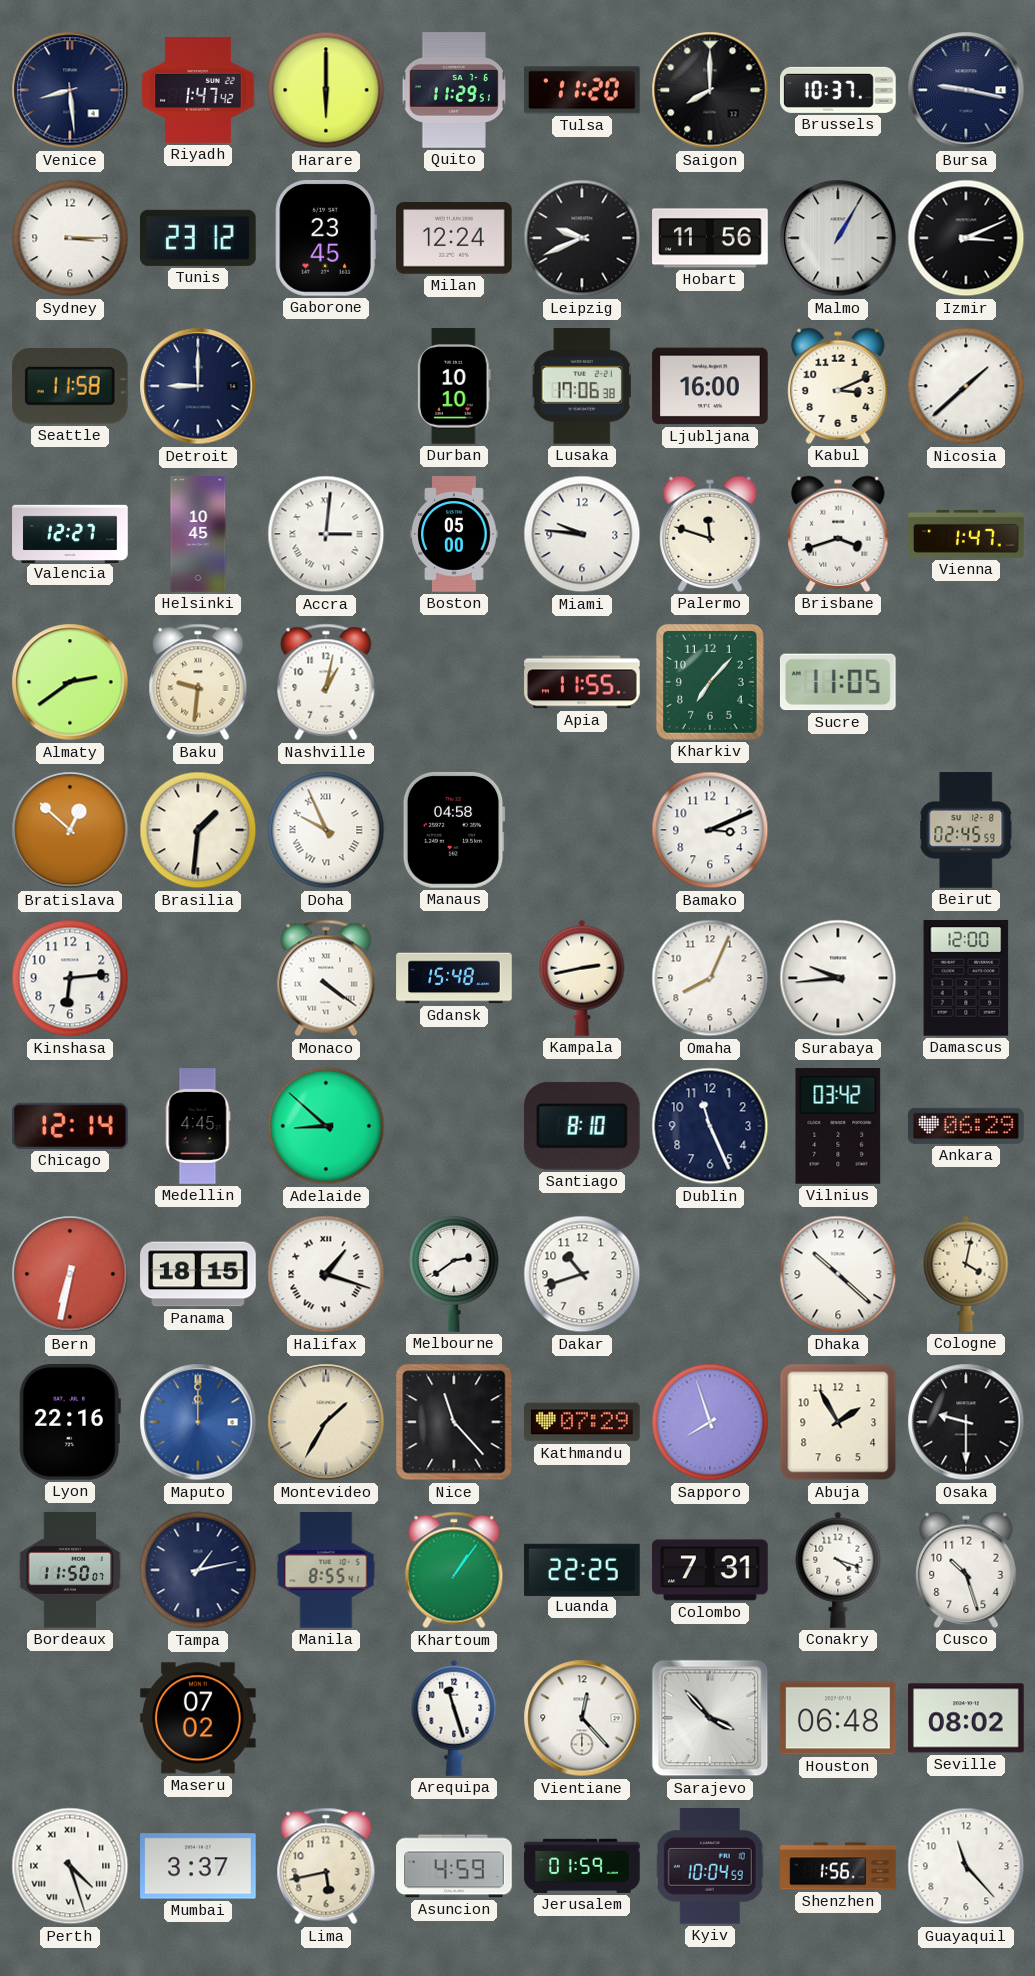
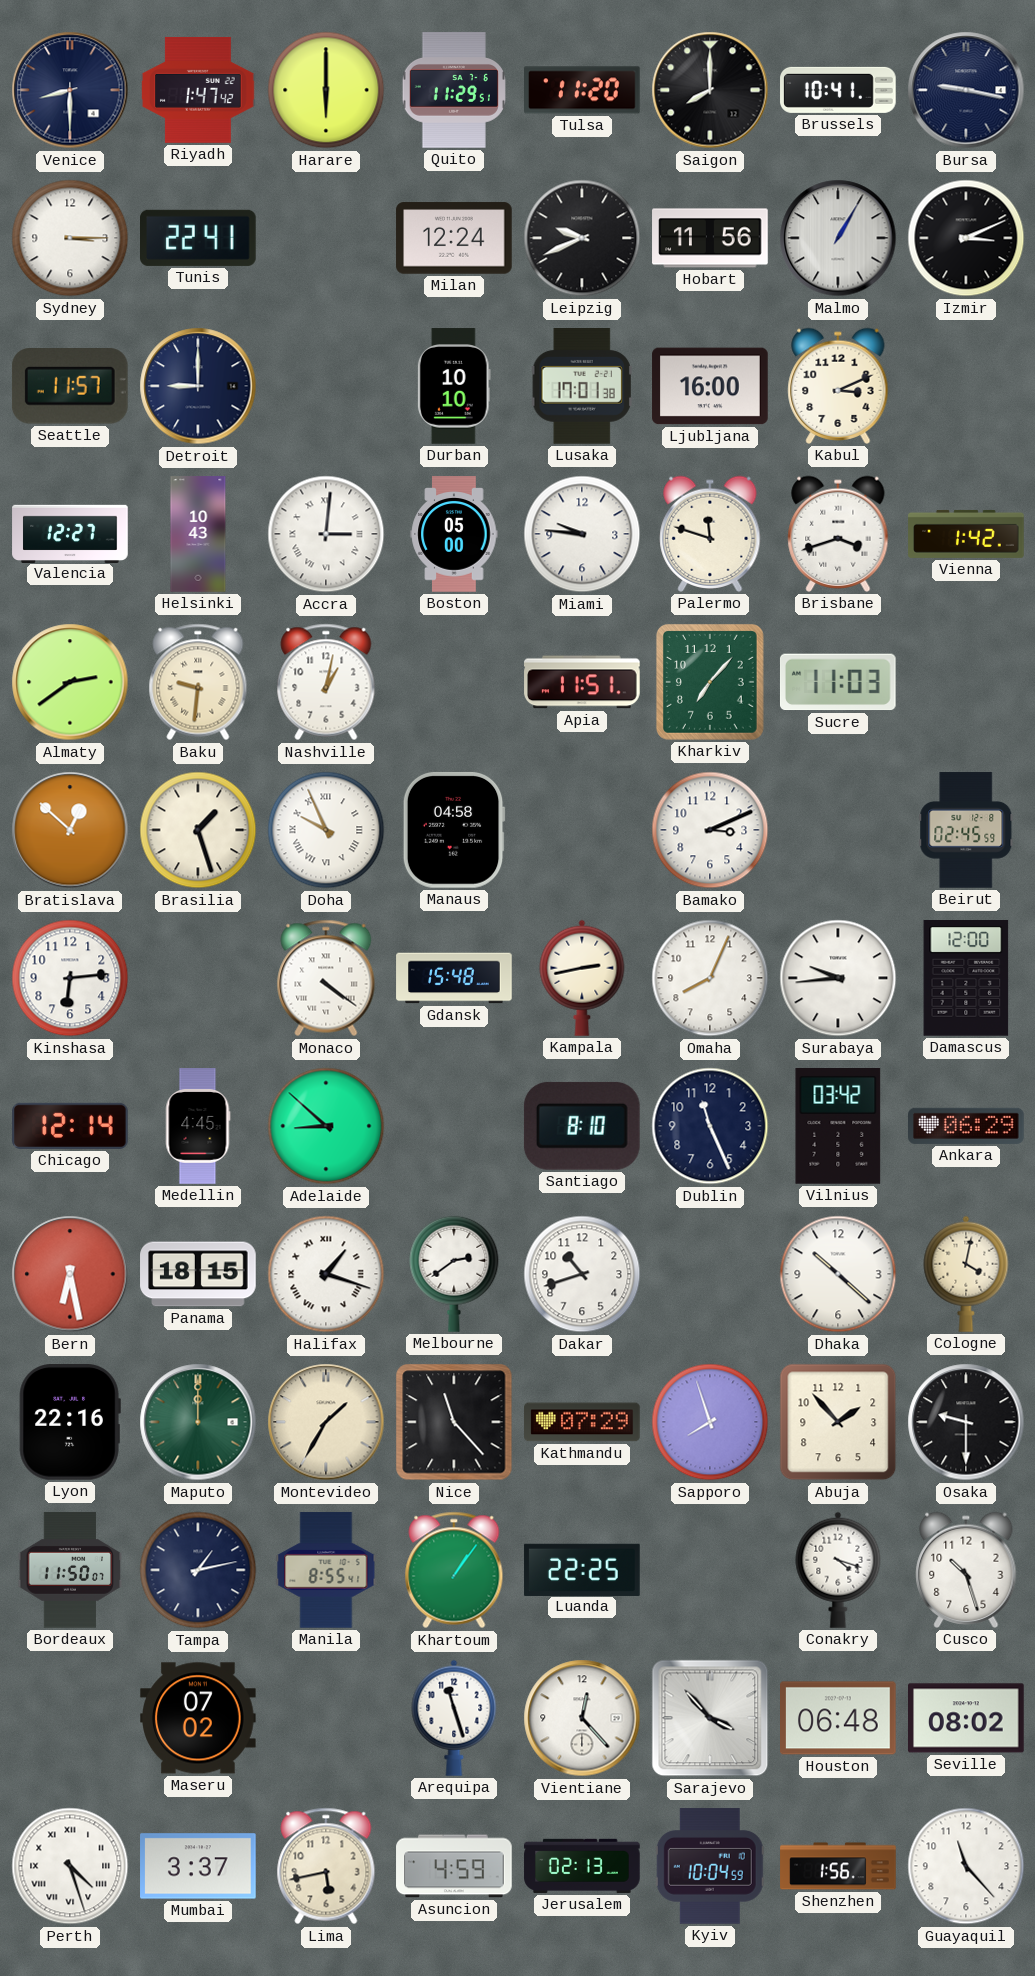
Venice: 8:29 -> 8:30 (70, 90)
Brussels: 10:37 -> 10:41 (838, 90)
Tunis: 23:12 -> 22:41 (199, 238)
Gaborone: 23:45 -> none (326, 239)
Seattle: 11:58 -> 11:57 (70, 386)
Lusaka: 17:06 -> 17:01 (582, 387)
Nicosia: 1:38 -> none (966, 386)
Helsinki: 10:45 -> 10:43 (198, 534)
Vienna: 1:47 -> 1:42 (966, 534)
Apia: 11:55 -> 11:51 (582, 682)
Sucre: 11:05 -> 11:03 (838, 682)
Brasilia: 1:31 -> 1:27 (198, 830)
Bern: 6:32 -> 6:28 (70, 1274)
Maputo dial: blue -> green (198, 1422)
Abuja: 1:55 -> 1:53 (838, 1422)
Colombo: 7:31 -> none (710, 1570)
Jerusalem: 01:59 -> 02:13 (582, 1866)
